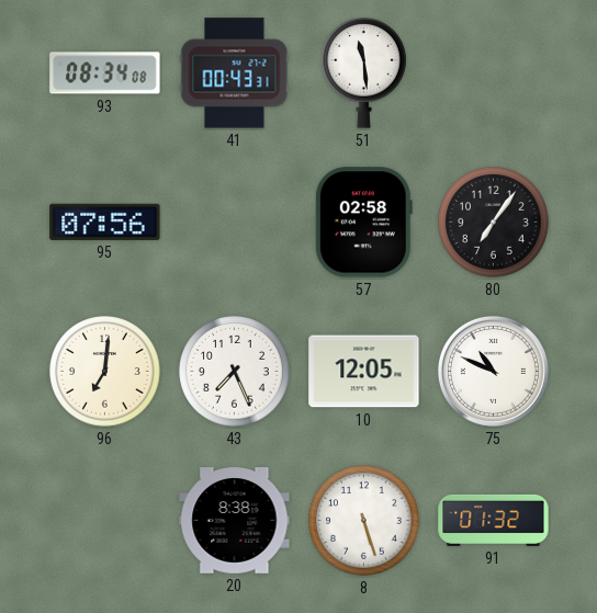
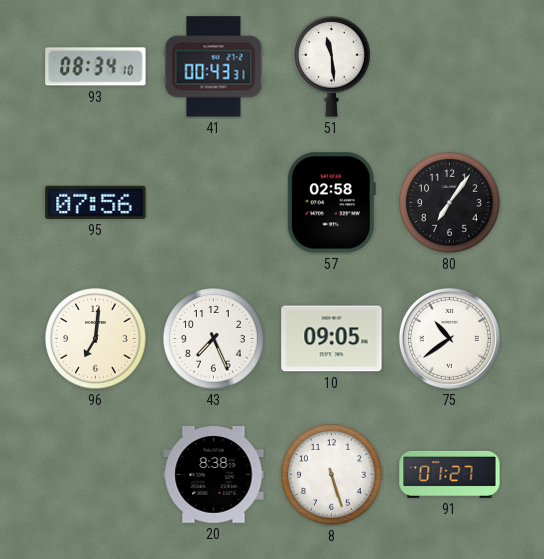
93: 08:34:08 -> 08:34:10 (96, 67)
10: 12:05 -> 09:05 (332, 339)
75: 10:49 -> 10:39 (449, 338)
91: 01:32 -> 01:27 (450, 474)
